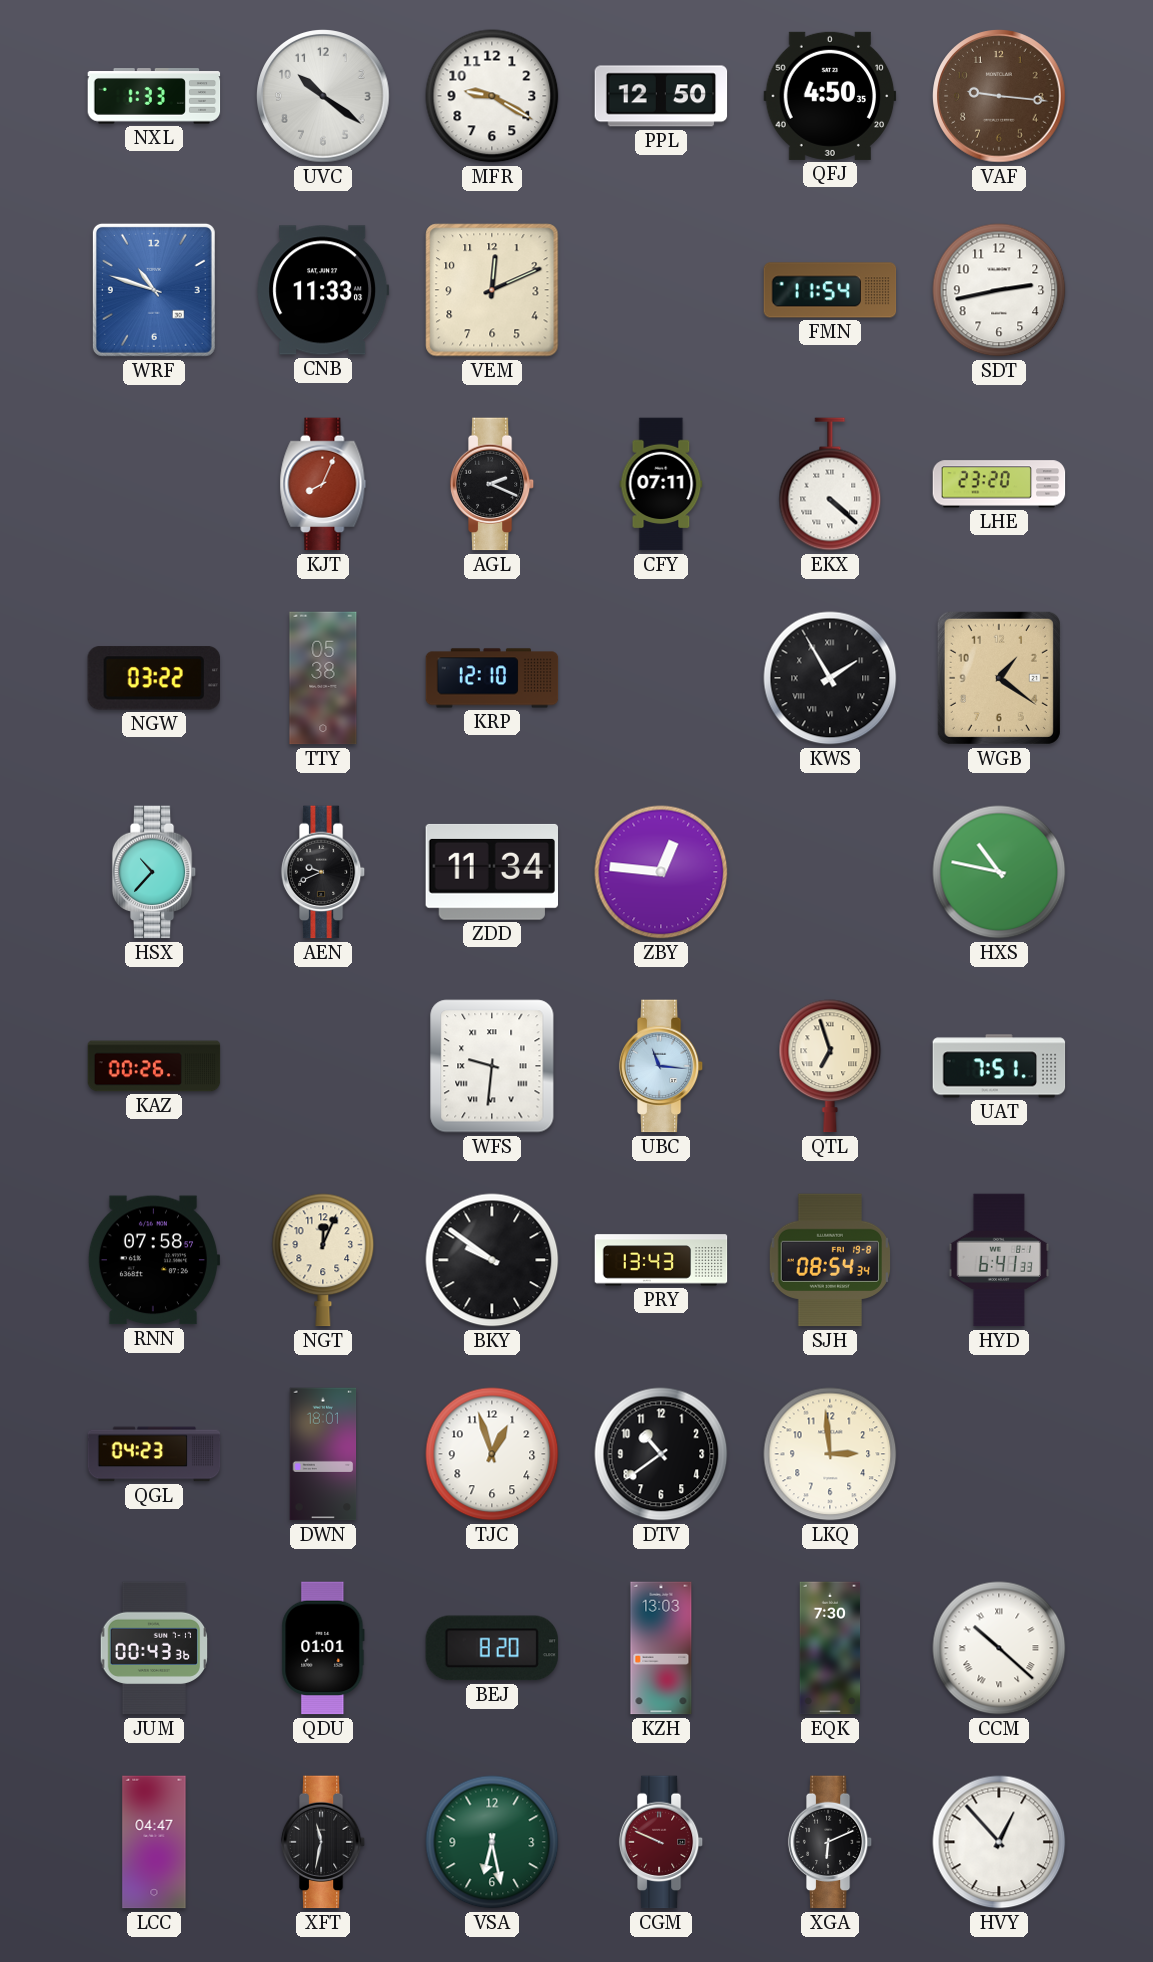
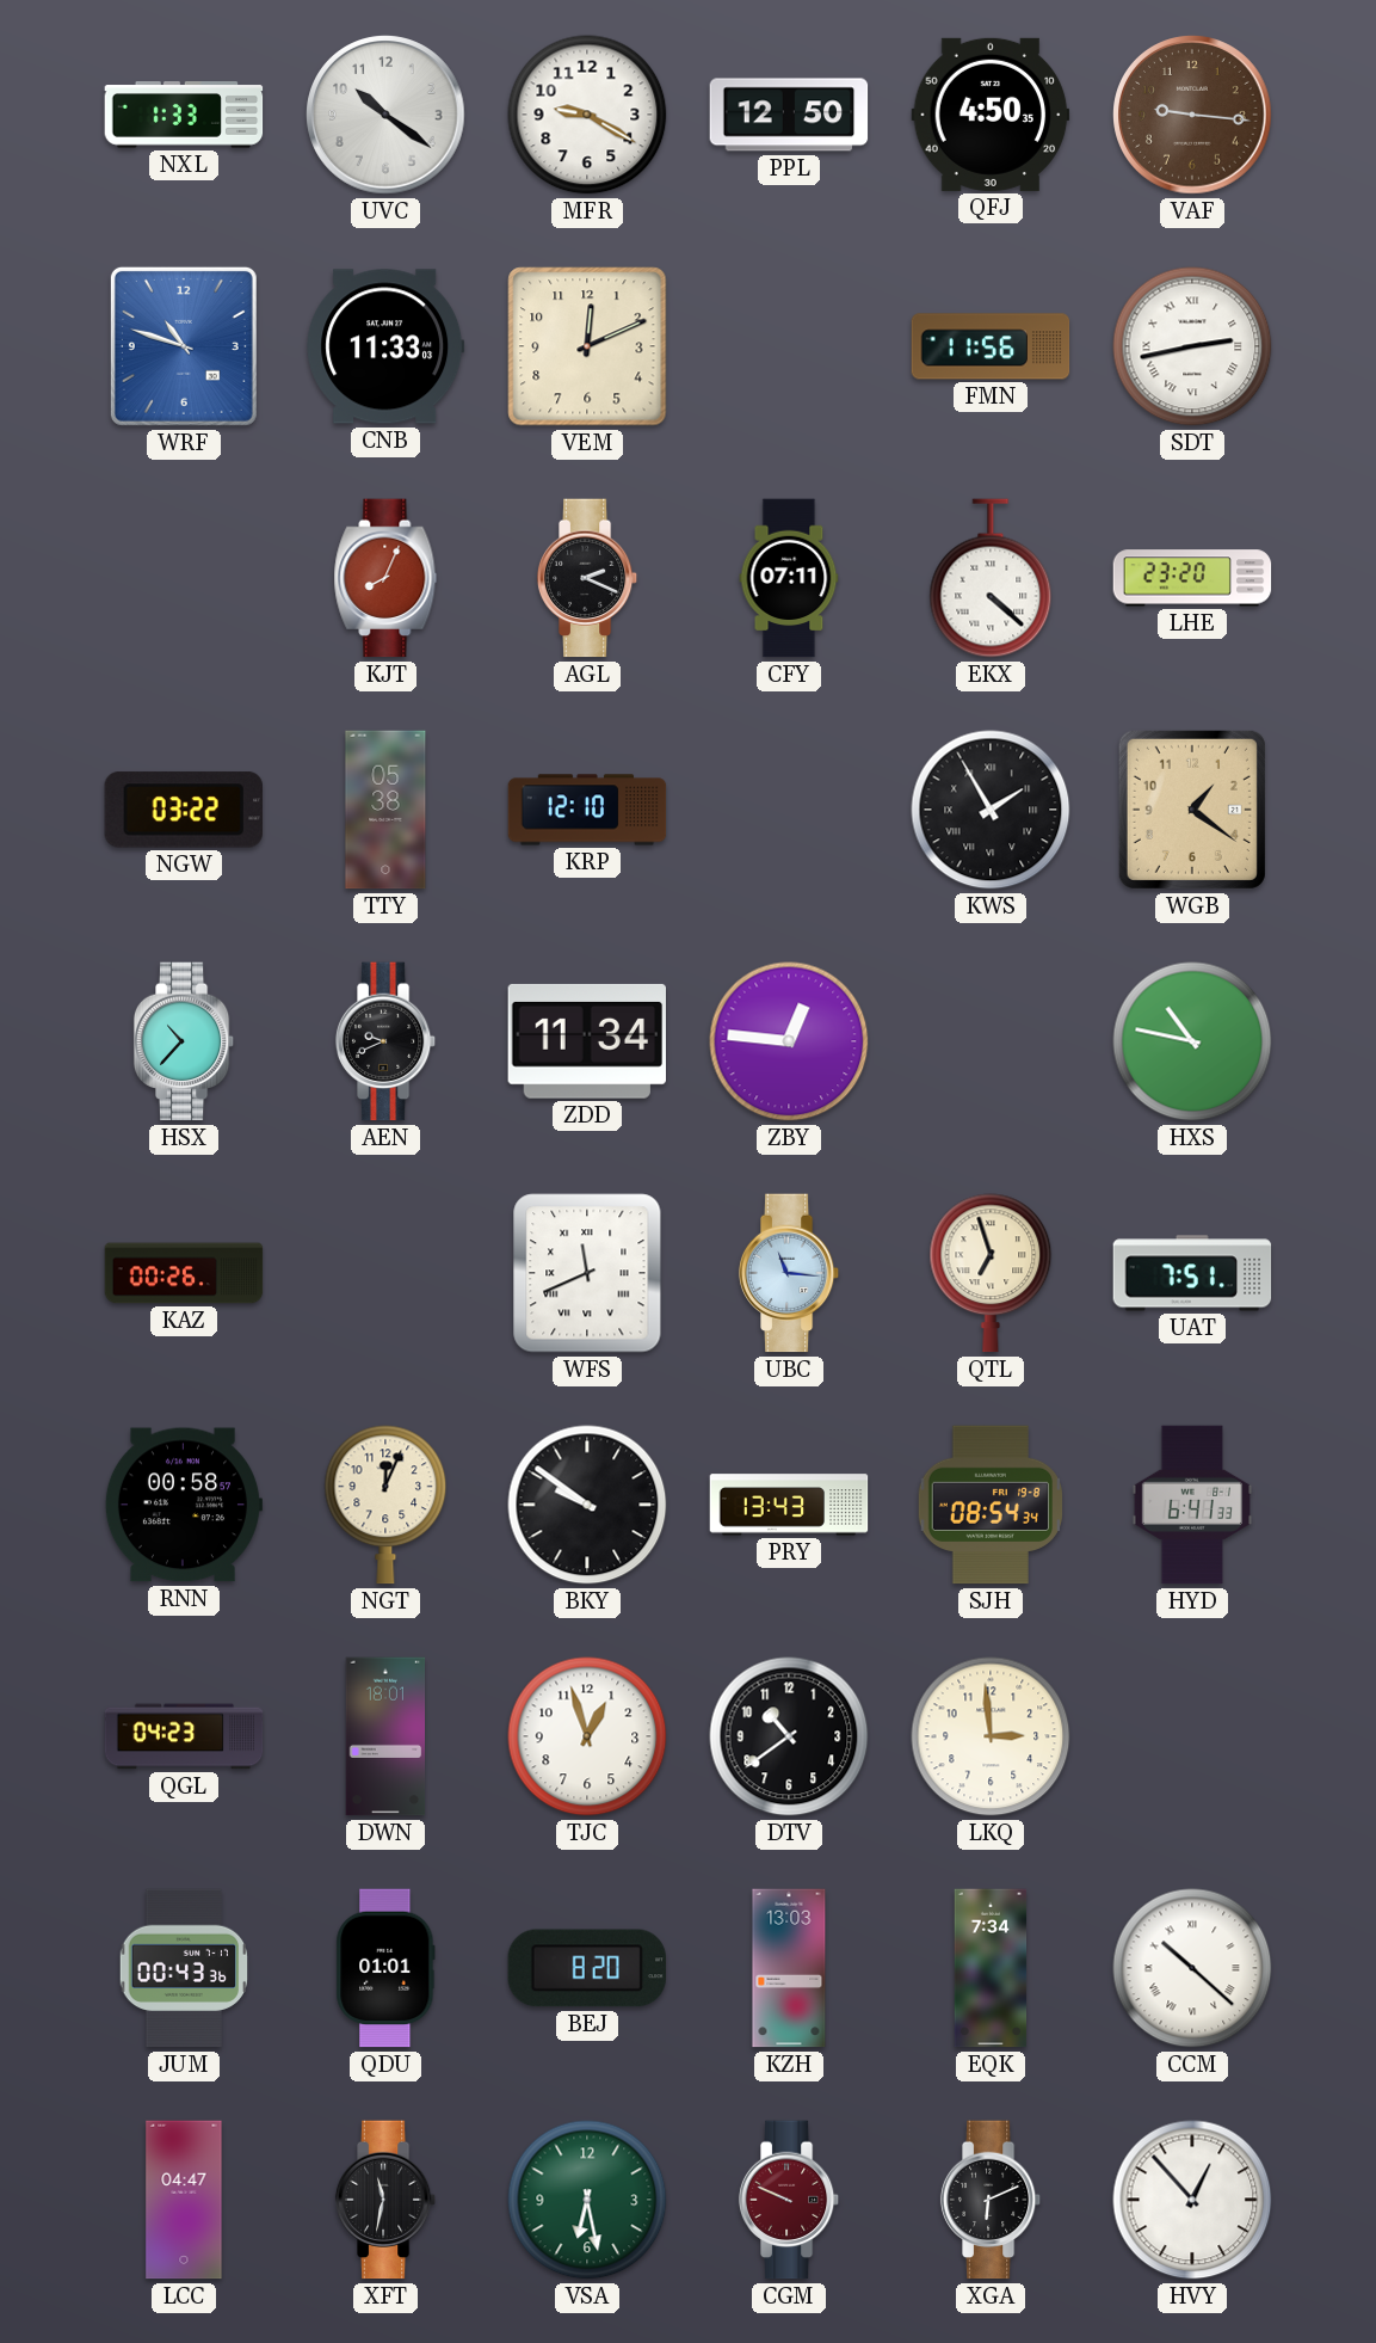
FMN: 11:54 -> 11:56 (991, 346)
SDT numerals: Arabic -> Roman (1192, 346)
WFS: 9:31 -> 11:41 (587, 1273)
RNN: 07:58 -> 00:58 (184, 1505)
EQK: 7:30 -> 7:34 (991, 1968)
